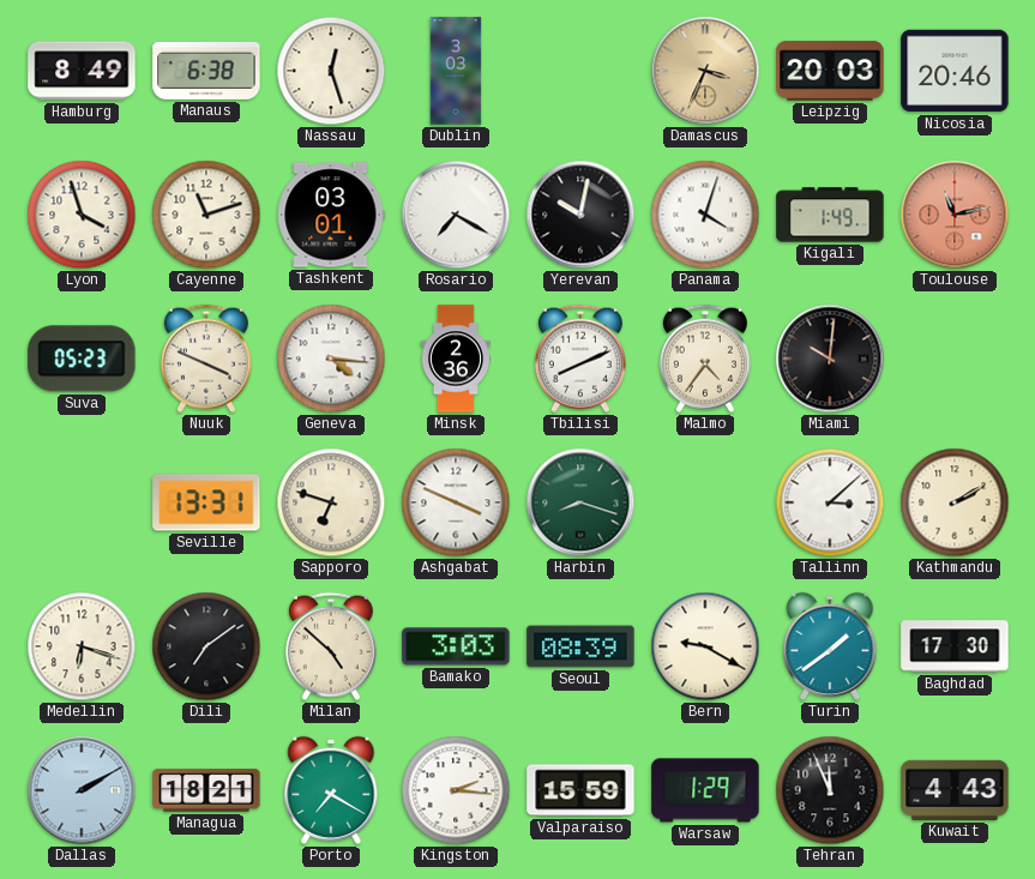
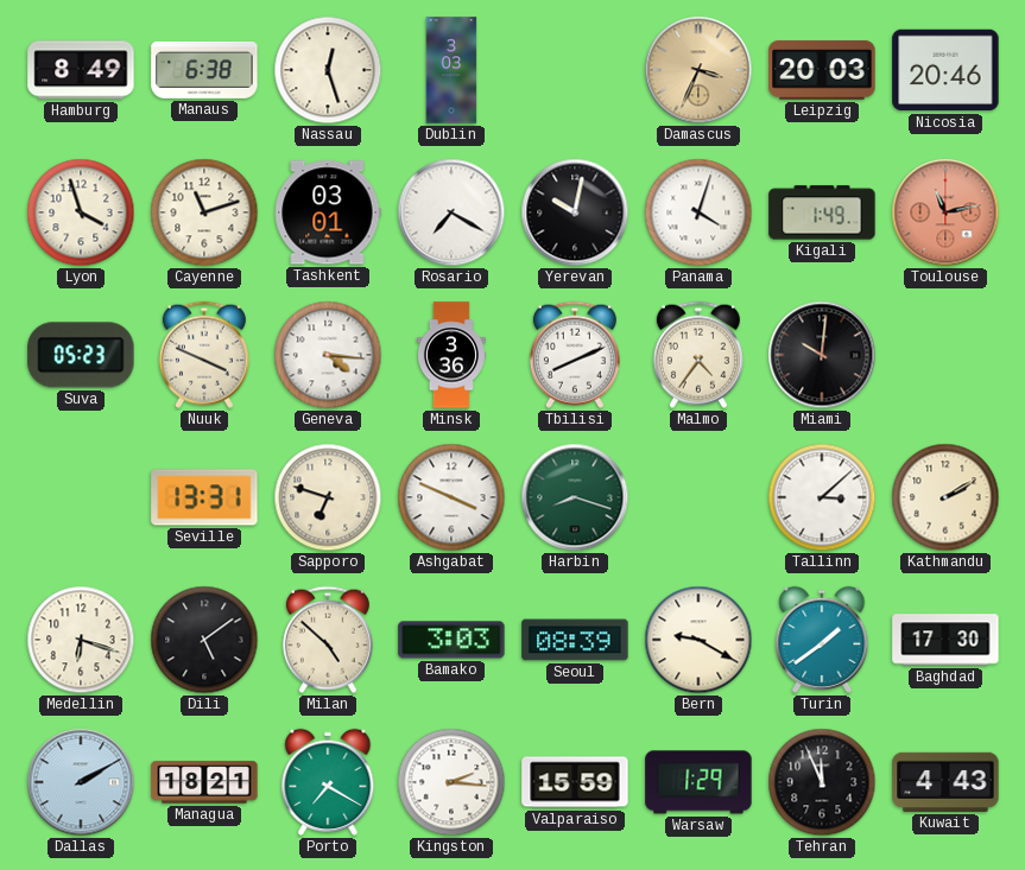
Minsk: 2:36 -> 3:36 (451, 355)
Dili: 7:09 -> 5:09 (204, 640)
